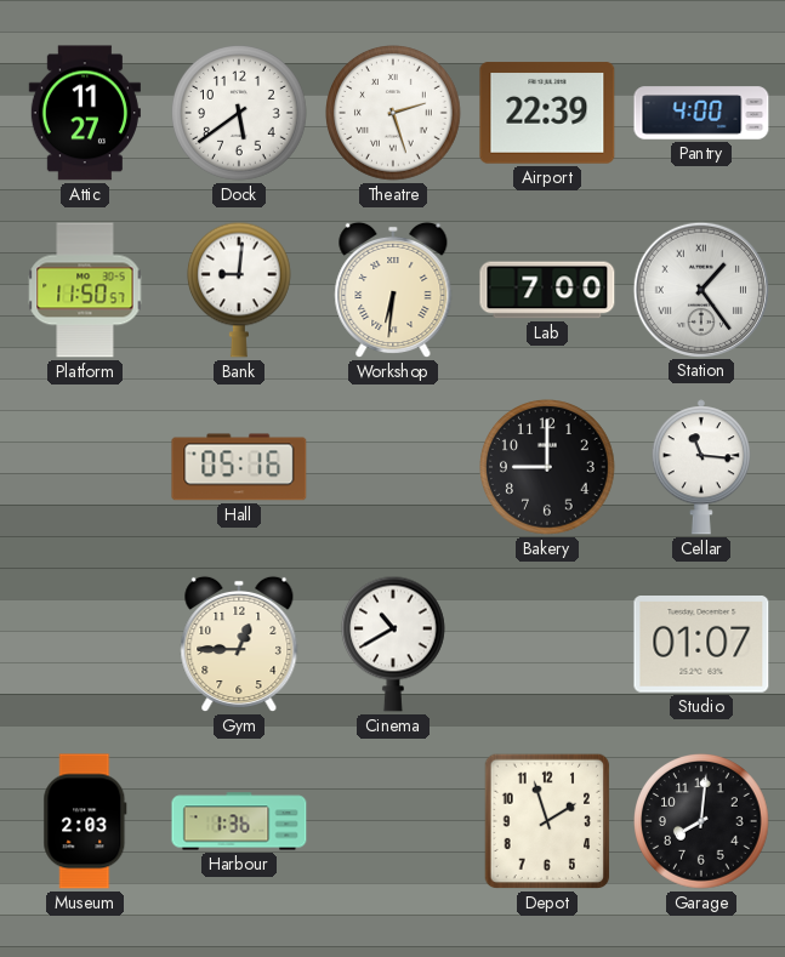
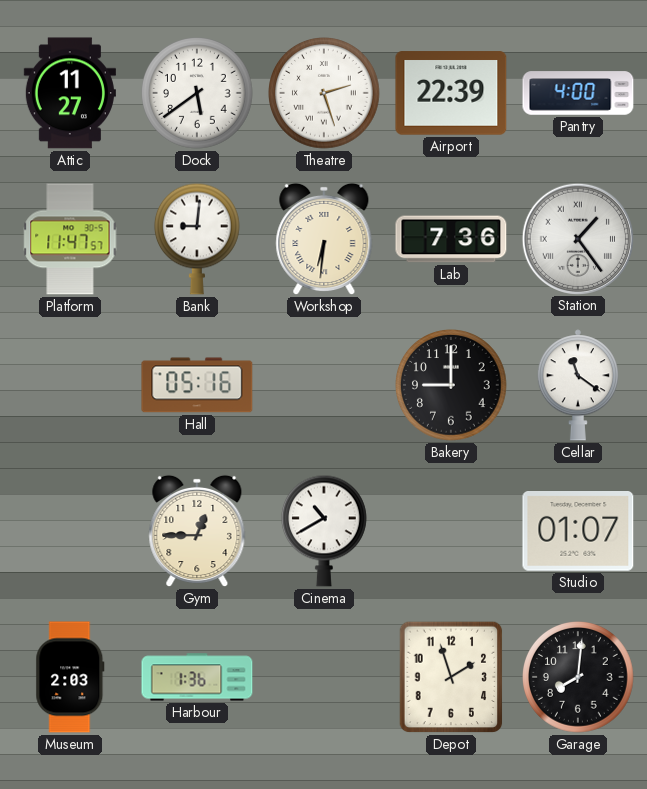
Platform: 11:50 -> 11:47 (70, 239)
Lab: 7:00 -> 7:36 (451, 239)
Cellar: 11:16 -> 11:21 (578, 385)
